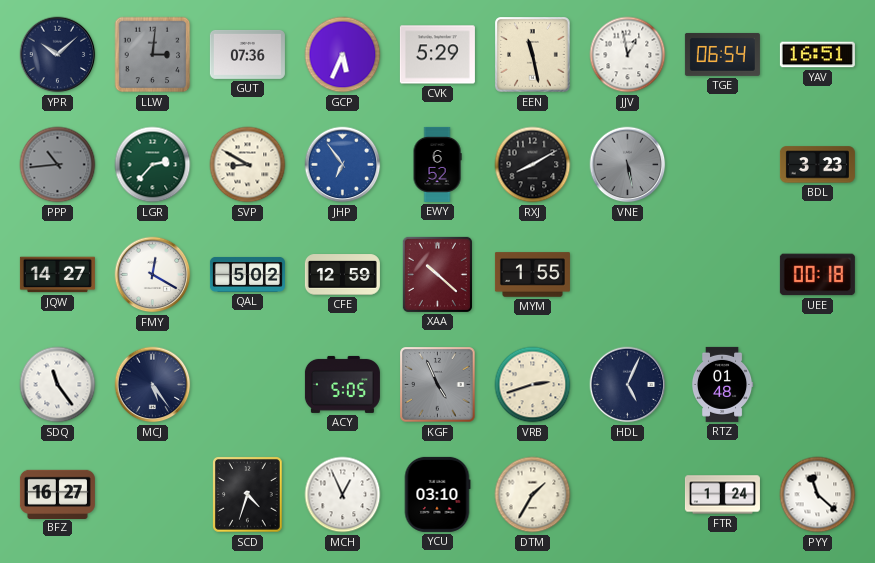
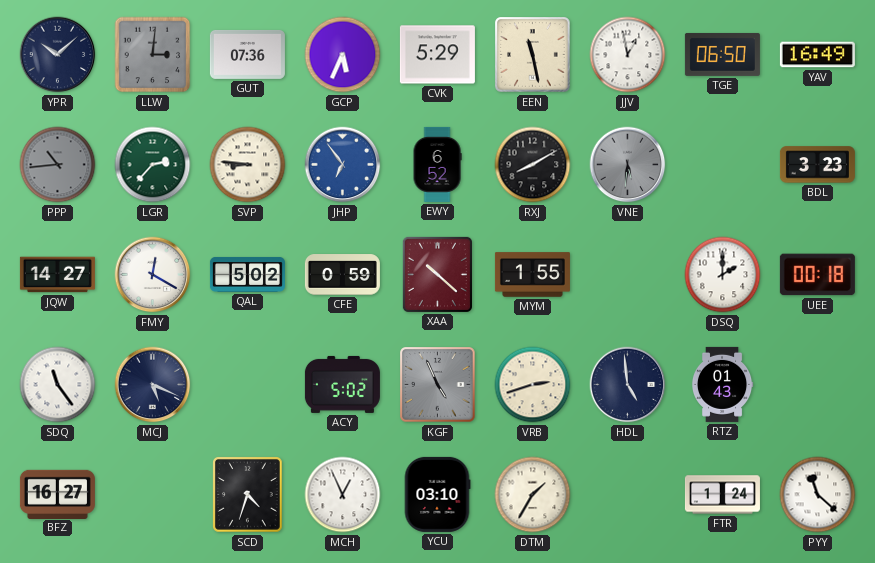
TGE: 06:54 -> 06:50 (722, 54)
YAV: 16:51 -> 16:49 (817, 55)
SVP: 8:50 -> 8:46 (248, 165)
VNE: 5:28 -> 5:31 (628, 165)
CFE: 12:59 -> 0:59 (342, 275)
DSQ: none -> 2:00 (723, 275)
MCJ: 5:24 -> 5:19 (153, 385)
ACY: 5:05 -> 5:02 (342, 384)
HDL: 5:04 -> 4:59 (628, 385)
RTZ: 01:48 -> 01:43 (722, 384)
